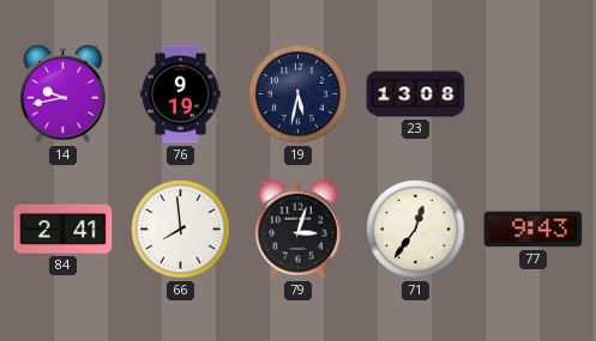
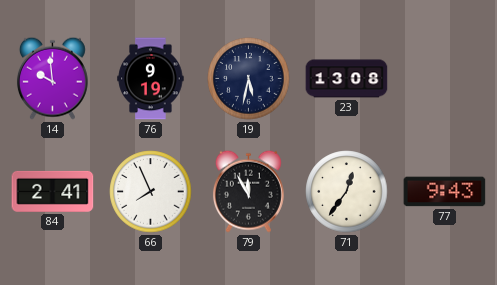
14: 9:43 -> 9:59 (52, 78)
66: 7:59 -> 7:56 (151, 192)
79: 3:03 -> 11:55 (248, 191)
